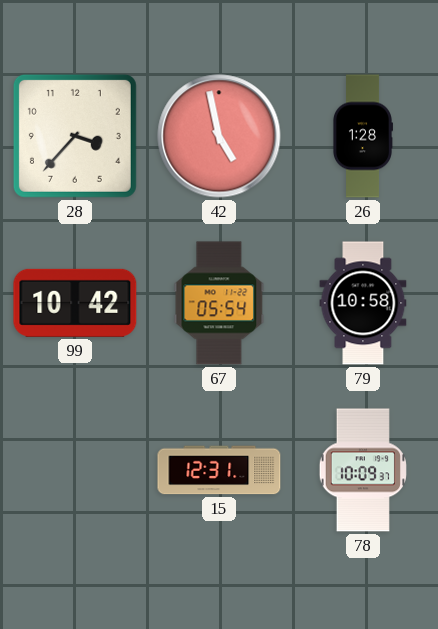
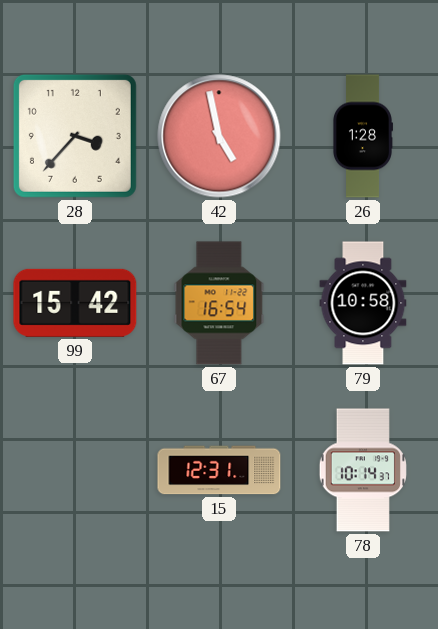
99: 10:42 -> 15:42 (75, 303)
67: 05:54 -> 16:54 (219, 303)
78: 10:09 -> 10:14 (363, 470)
